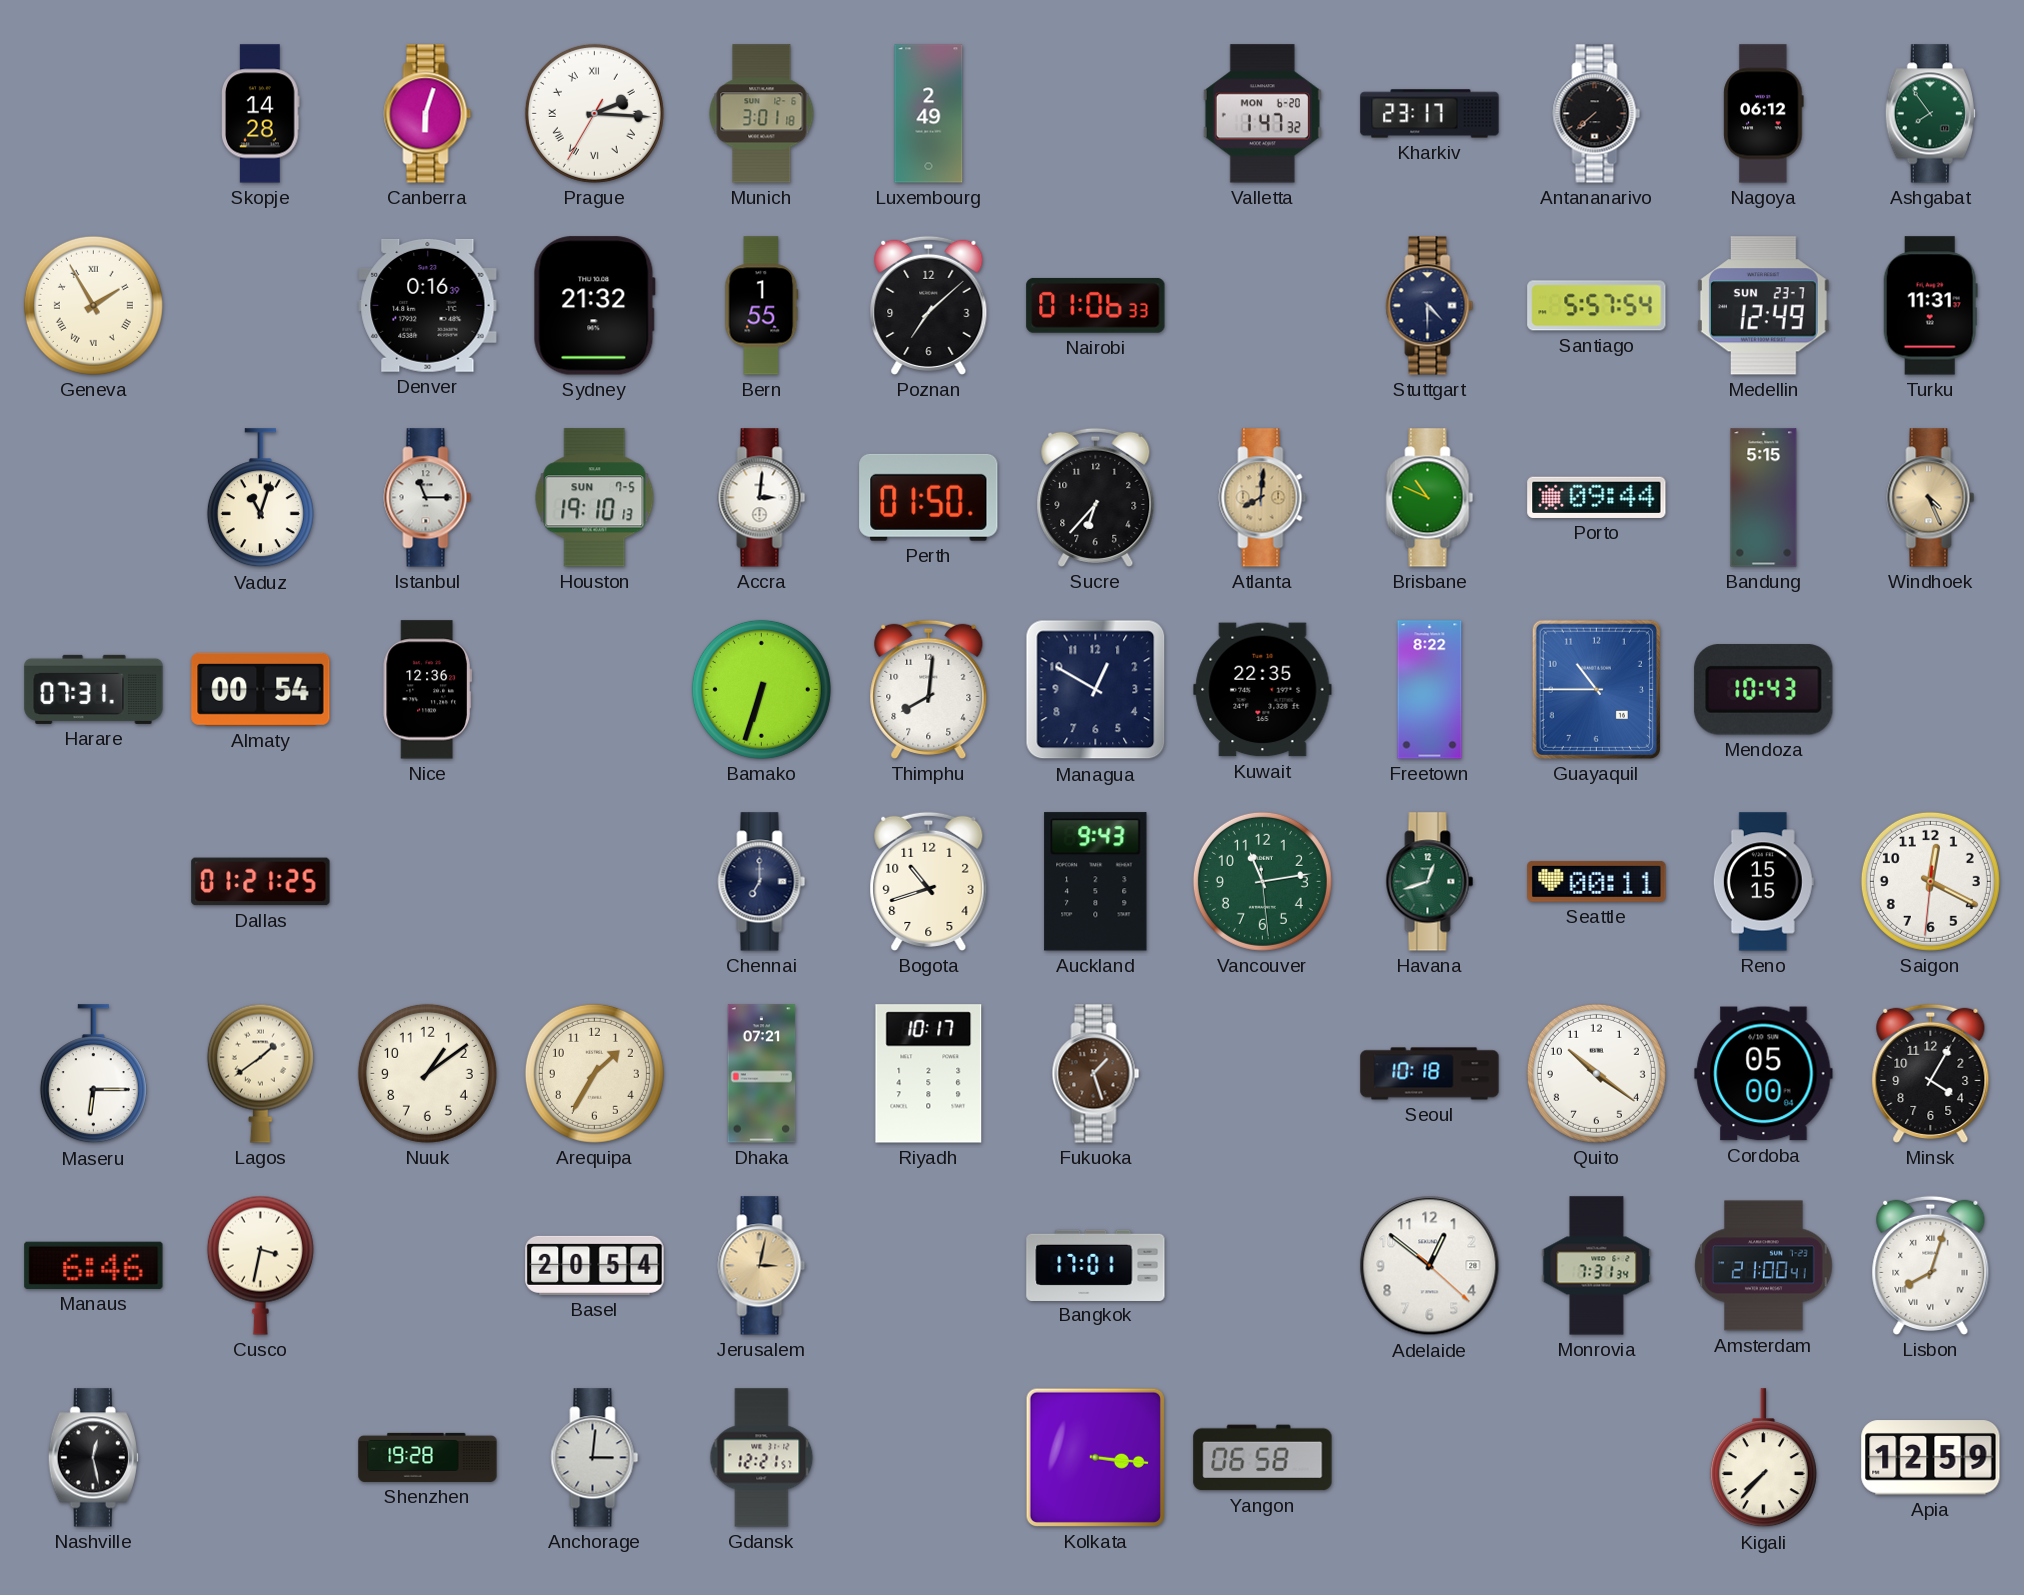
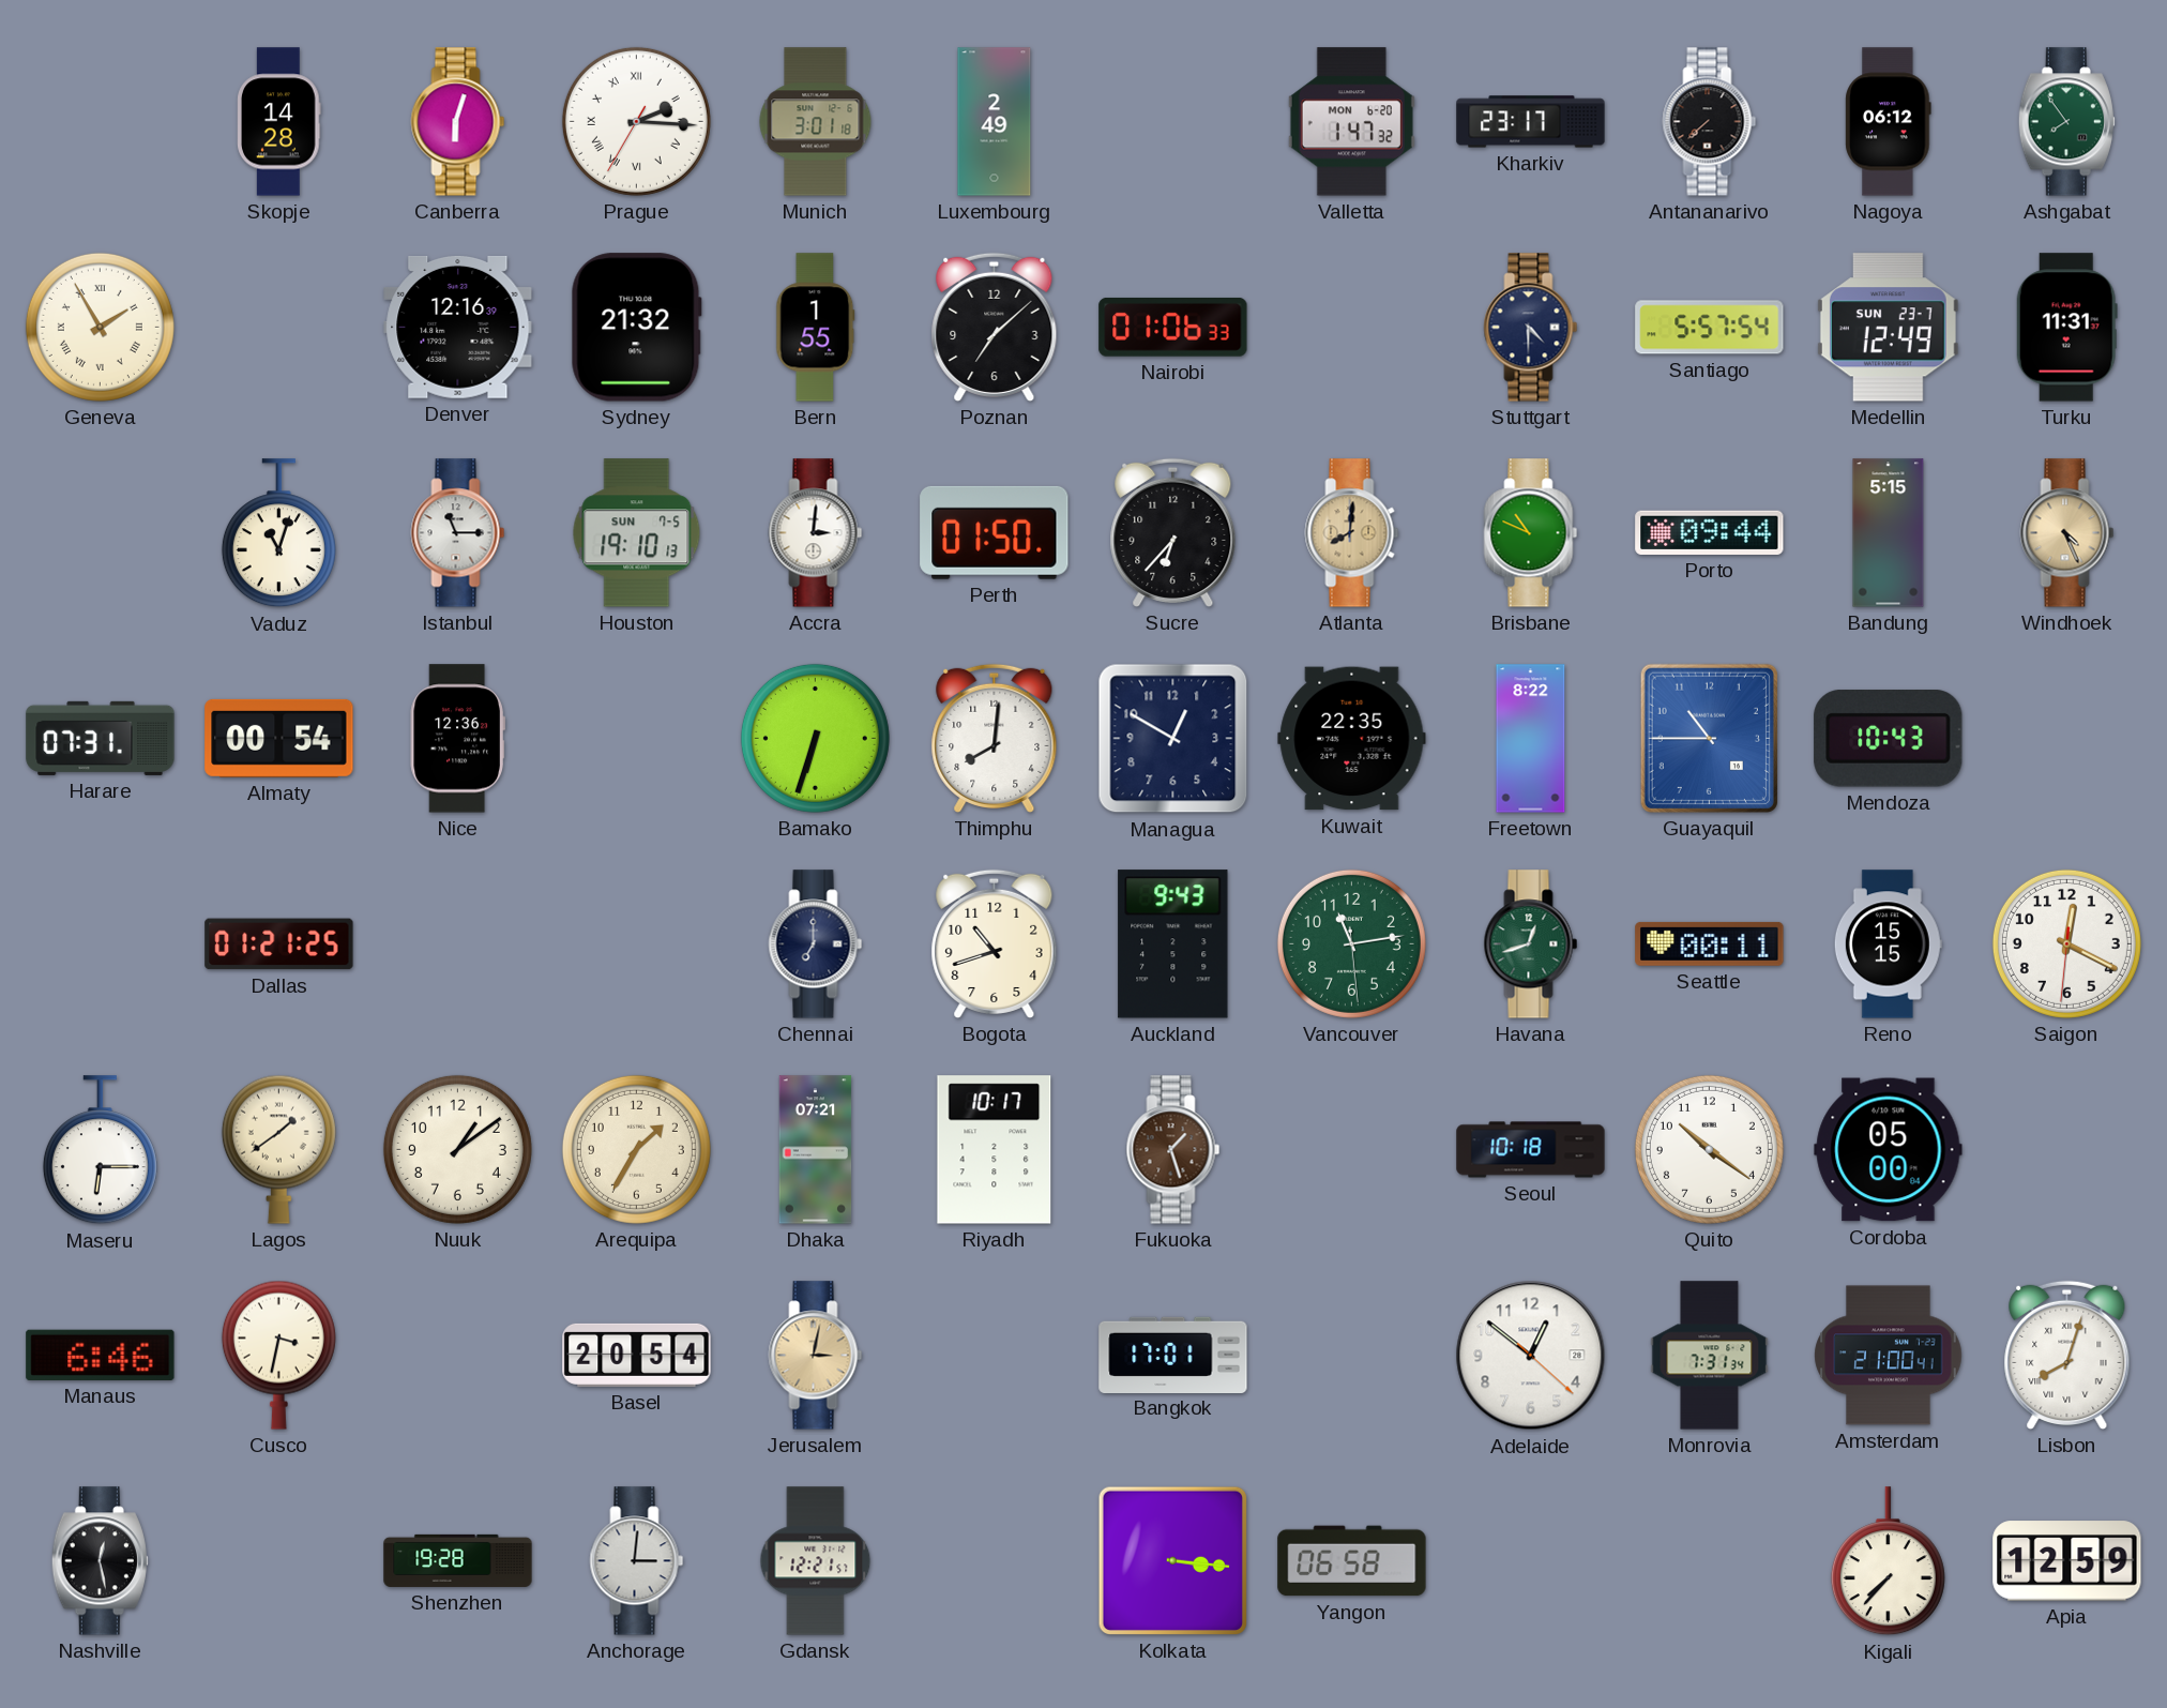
Denver: 0:16 -> 12:16 (458, 327)
Minsk: 4:05 -> none (1931, 1073)
